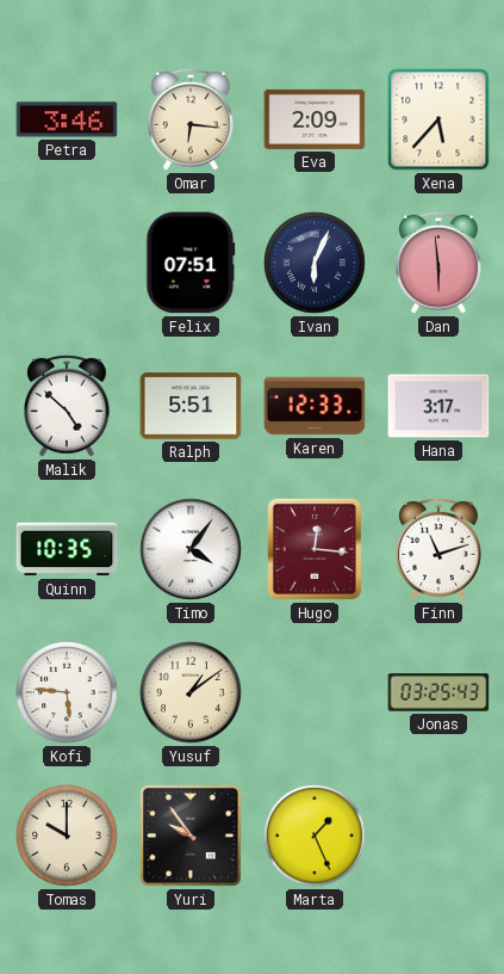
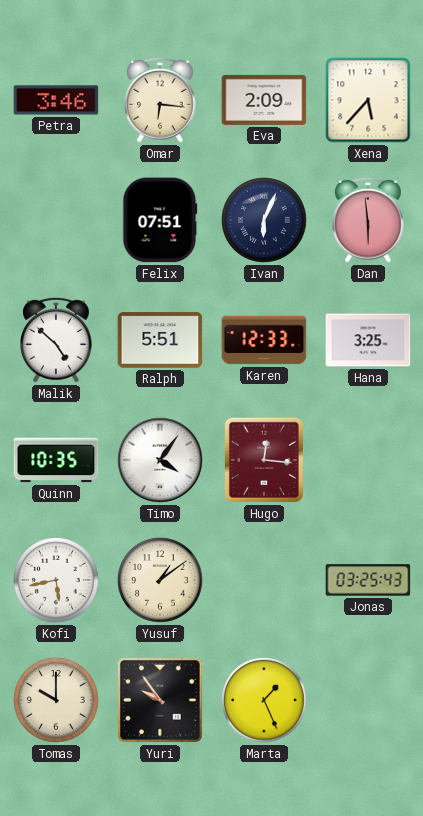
Hana: 3:17 -> 3:25 (368, 340)
Finn: 11:12 -> none (440, 549)
Kofi: 5:46 -> 5:43 (56, 580)
